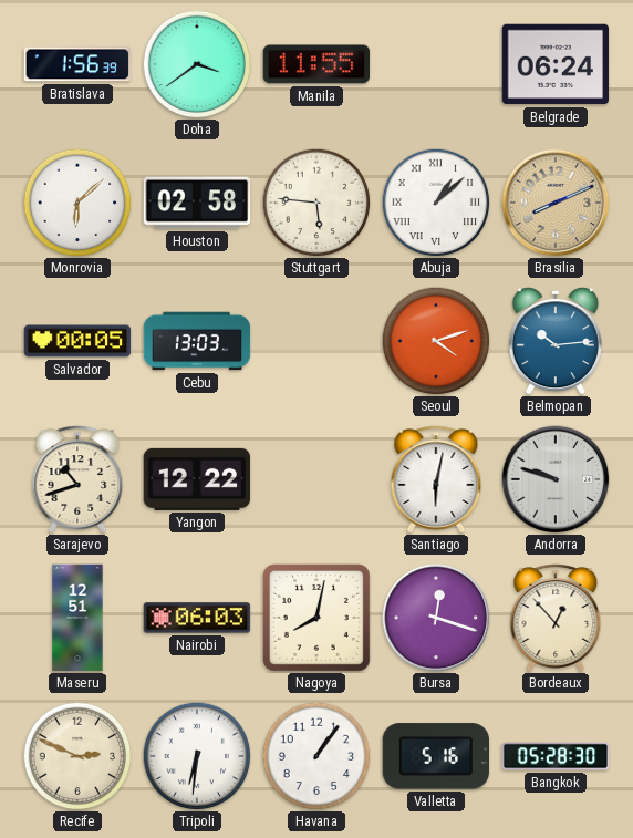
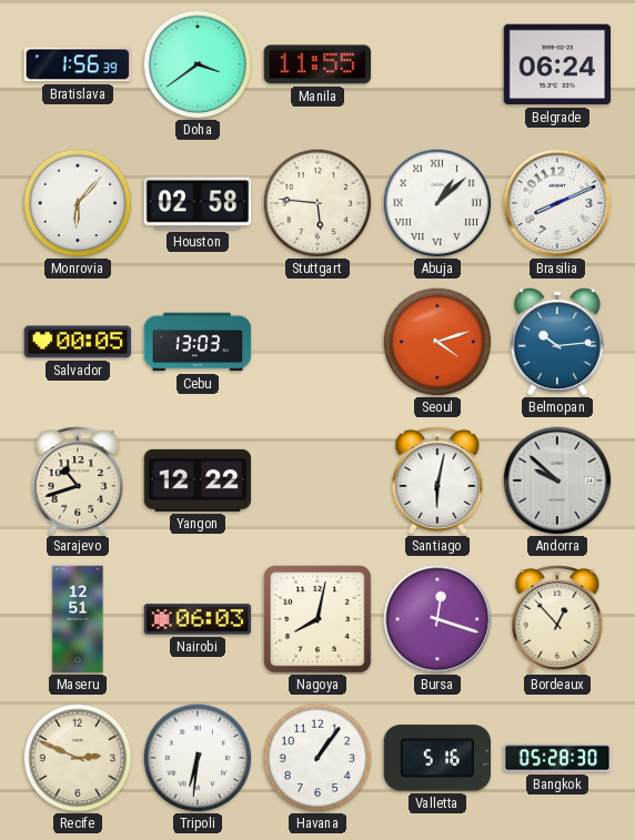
Monrovia: 6:08 -> 6:07 (78, 203)
Brasilia dial: champagne -> white (557, 203)
Andorra: 9:48 -> 9:52 (557, 480)
